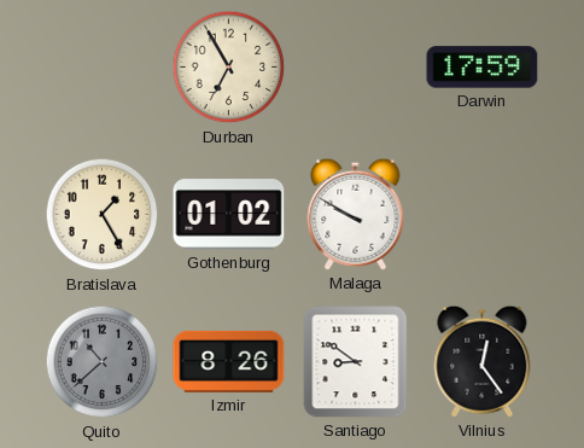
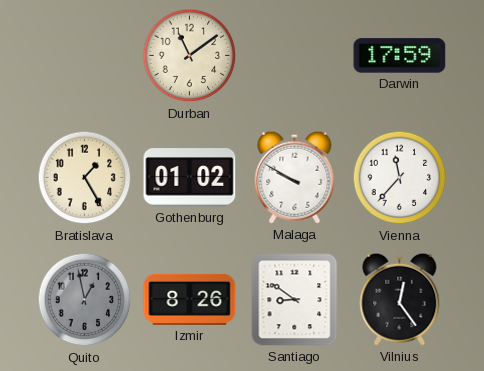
Durban: 6:55 -> 11:09 (190, 56)
Vienna: none -> 11:37 (400, 178)
Quito: 10:38 -> 12:58 (85, 300)
